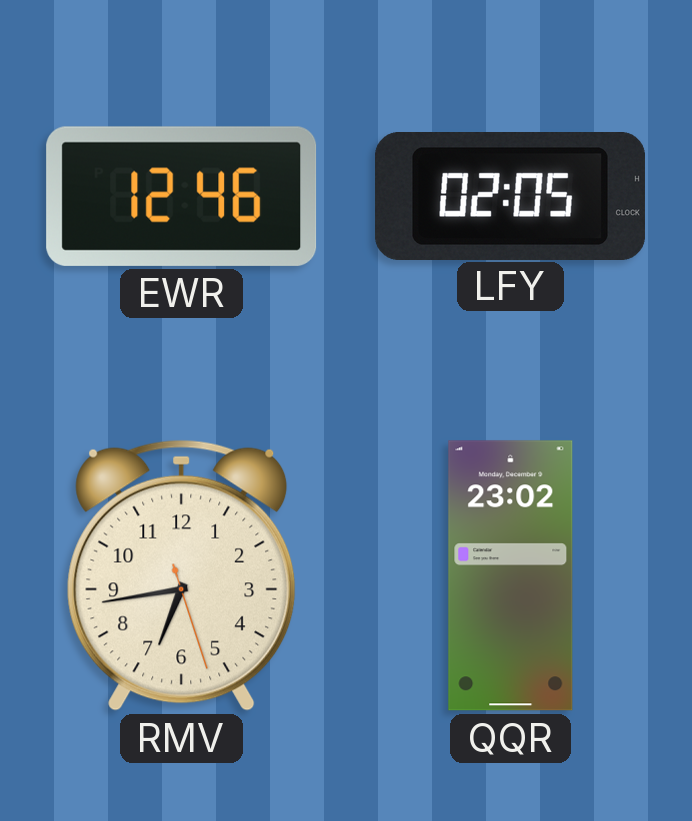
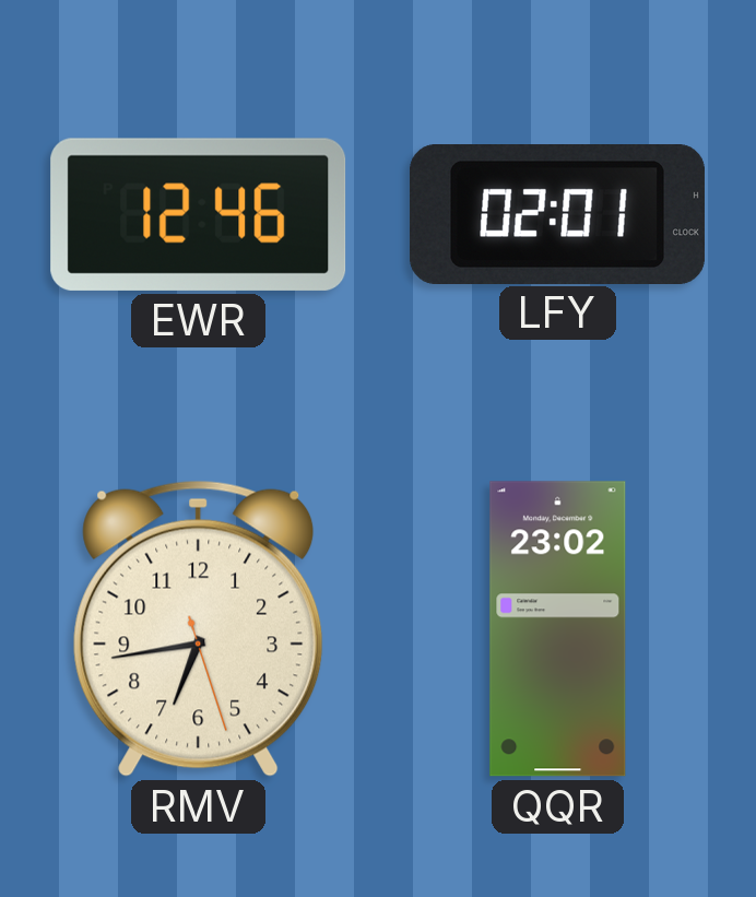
LFY: 02:05 -> 02:01 (557, 214)
